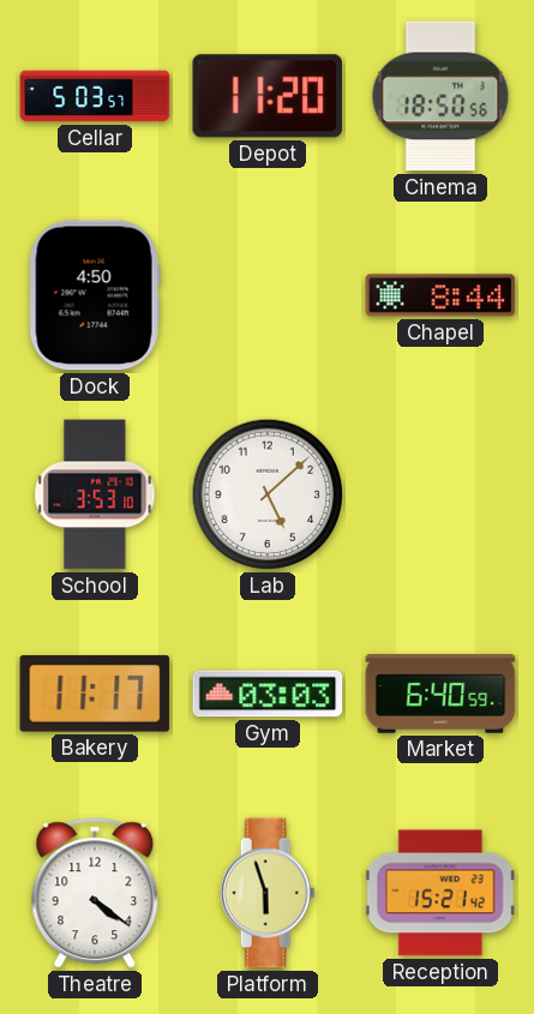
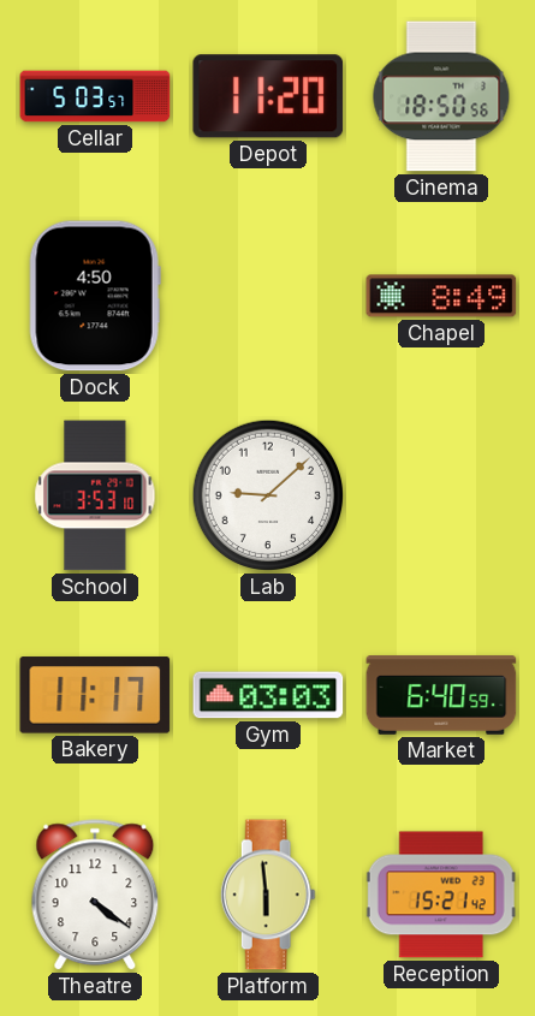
Chapel: 8:44 -> 8:49 (441, 296)
Lab: 5:08 -> 9:08 (268, 495)
Platform: 5:57 -> 5:59 (268, 895)
